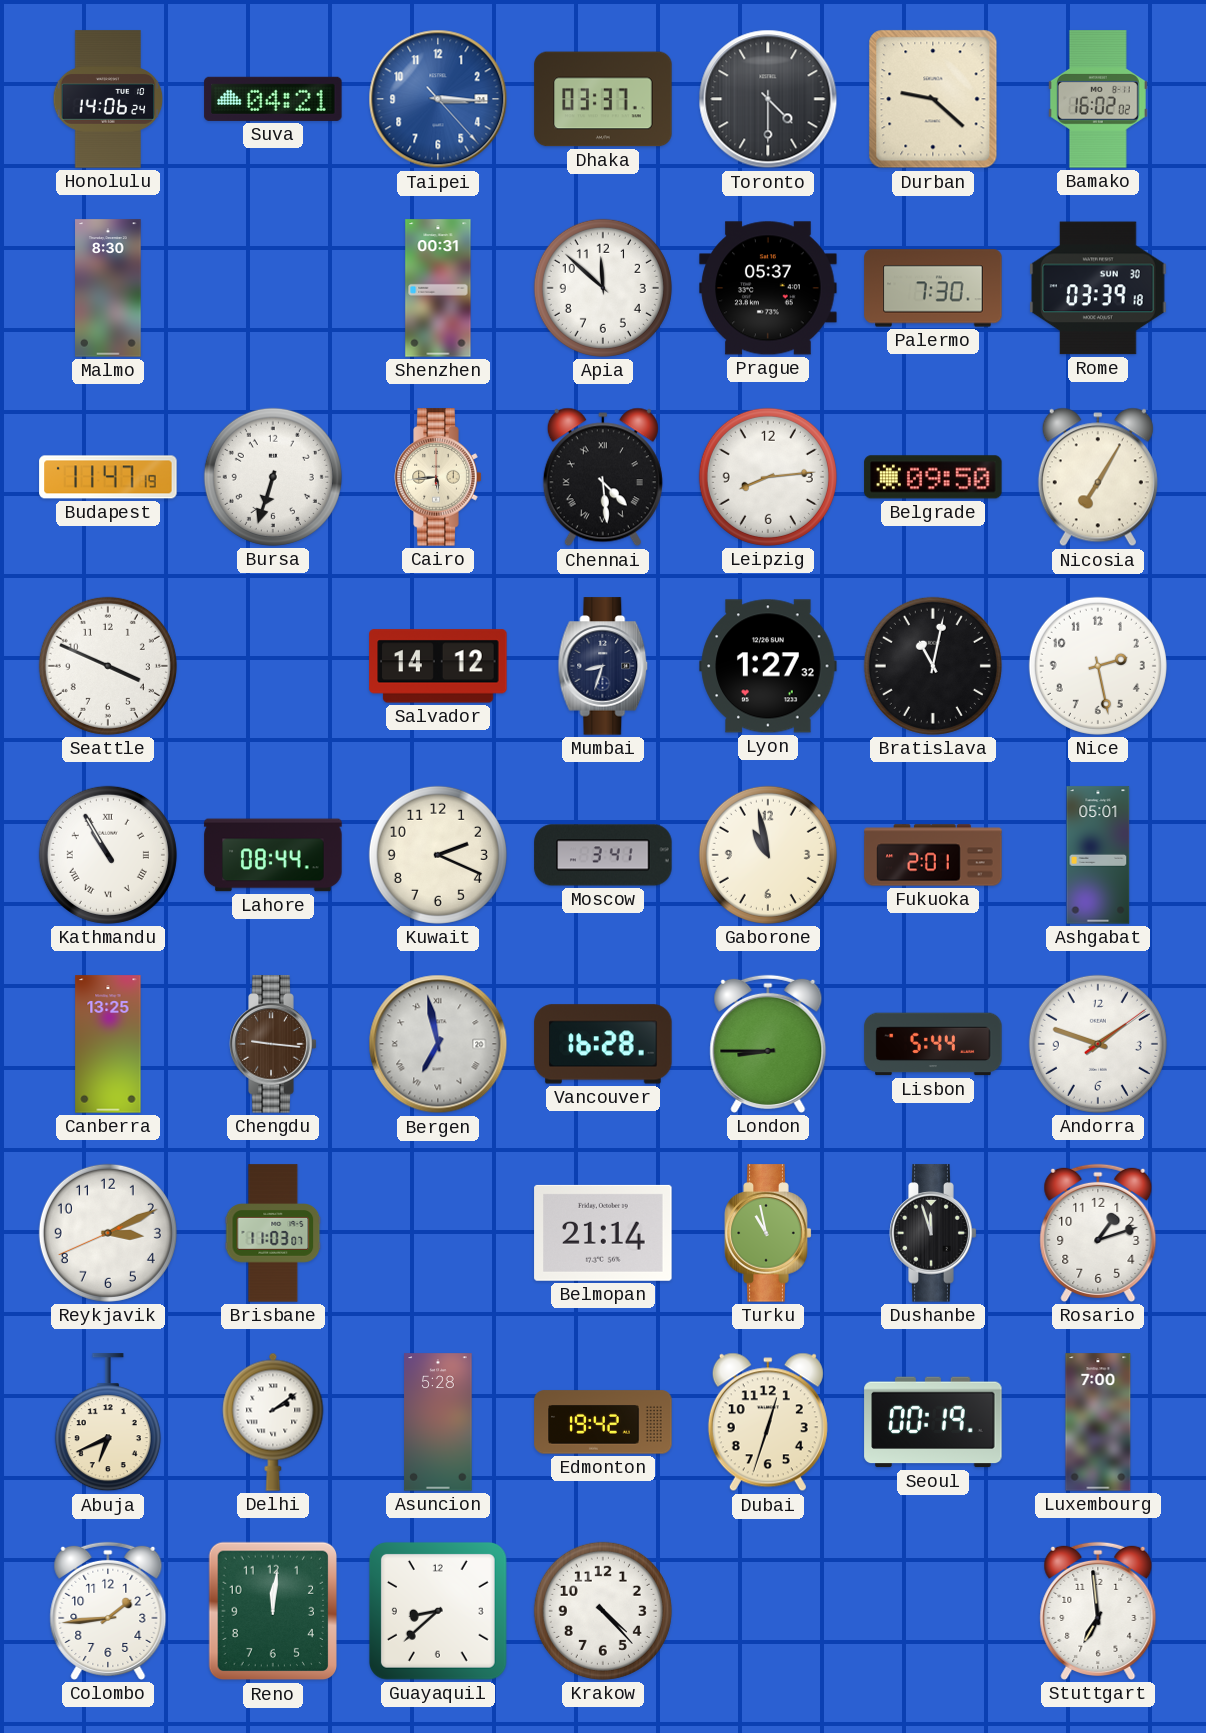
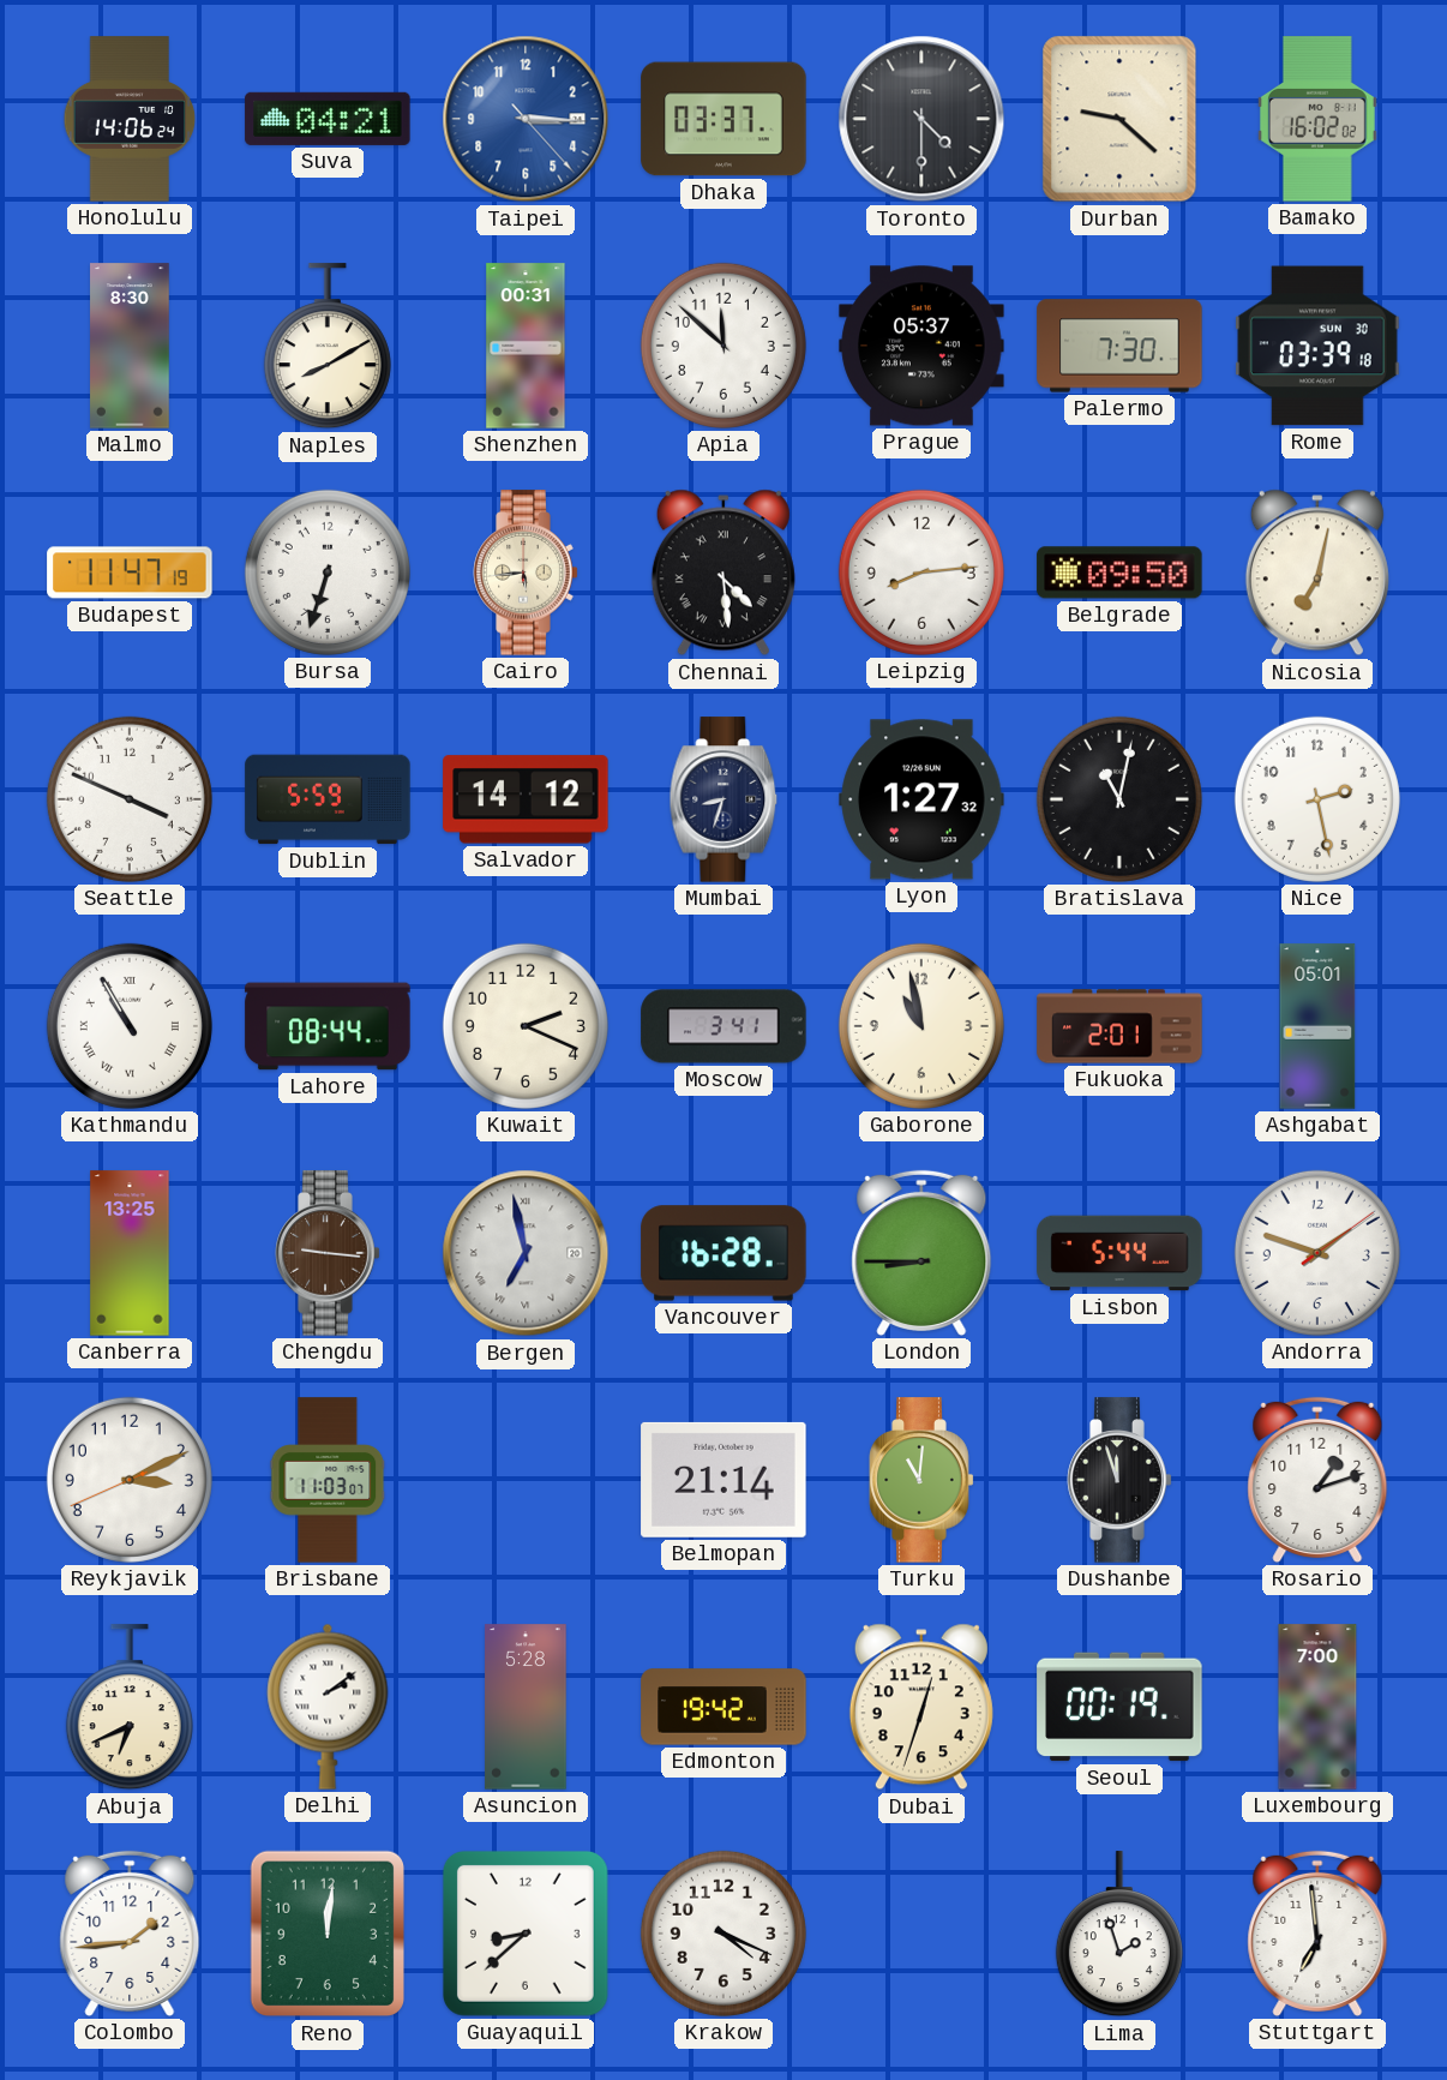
Naples: none -> 8:10 (328, 347)
Nicosia: 7:05 -> 7:02 (1317, 573)
Dublin: none -> 5:59 (328, 799)
Turku: 10:58 -> 11:01 (921, 1480)
Krakow: 4:23 -> 4:19 (723, 1934)
Lima: none -> 1:57 (1119, 1935)
